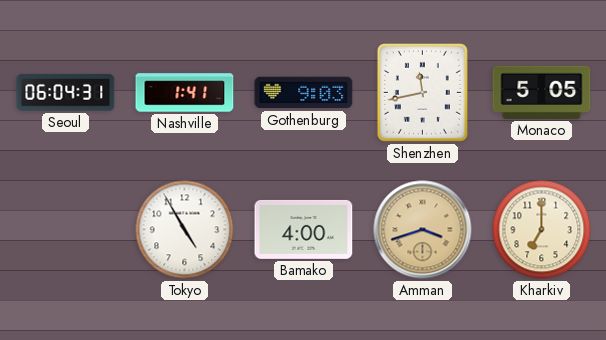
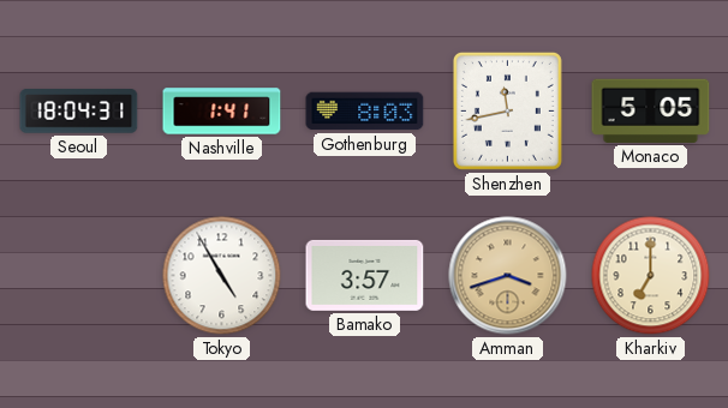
Seoul: 06:04 -> 18:04 (79, 112)
Gothenburg: 9:03 -> 8:03 (365, 112)
Bamako: 4:00 -> 3:57 (365, 275)
